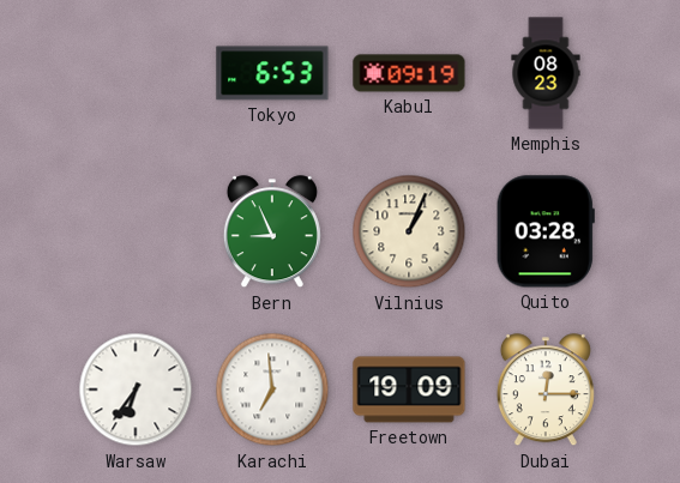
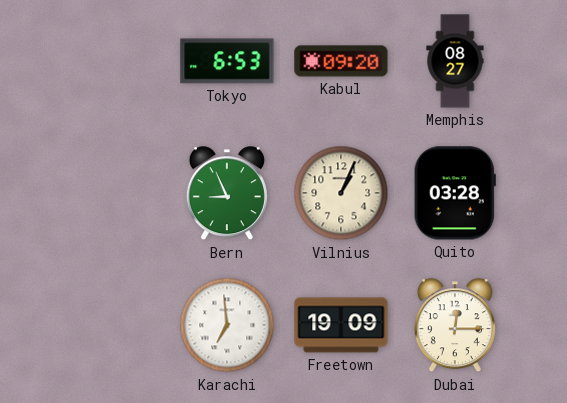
Kabul: 09:19 -> 09:20 (341, 61)
Memphis: 08:23 -> 08:27 (455, 61)
Warsaw: 6:36 -> none (136, 390)
